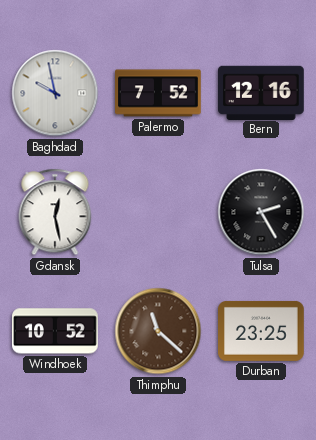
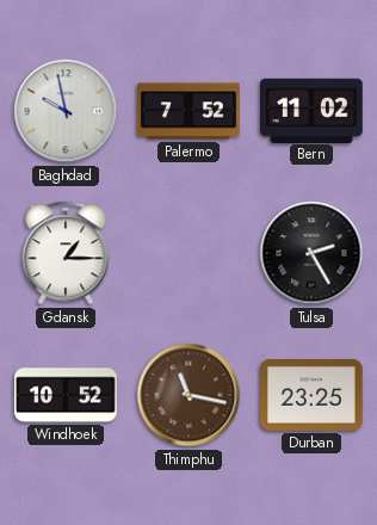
Bern: 12:16 -> 11:02 (313, 110)
Gdansk: 12:28 -> 1:15 (66, 253)
Thimphu: 11:22 -> 11:17 (188, 395)
